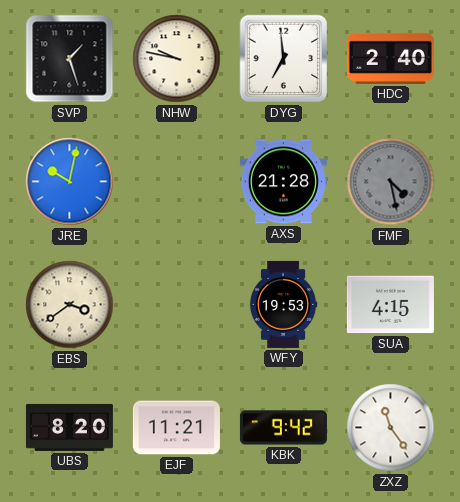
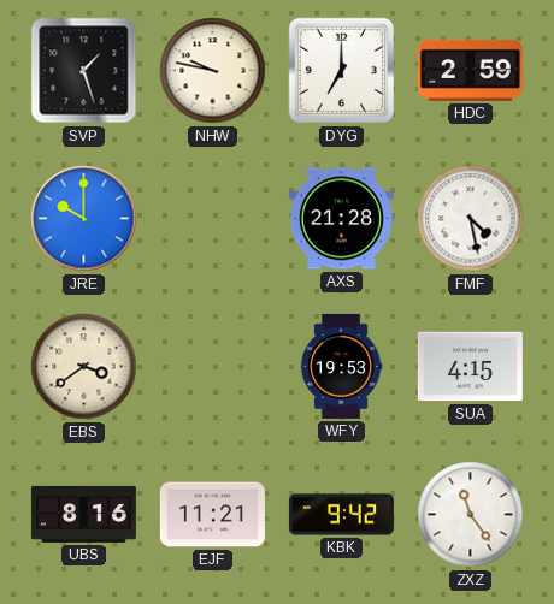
DYG: 6:59 -> 7:00 (342, 71)
HDC: 2:40 -> 2:59 (470, 70)
JRE: 10:02 -> 10:00 (84, 219)
FMF dial: grey -> white (471, 219)
UBS: 8:20 -> 8:16 (83, 514)
